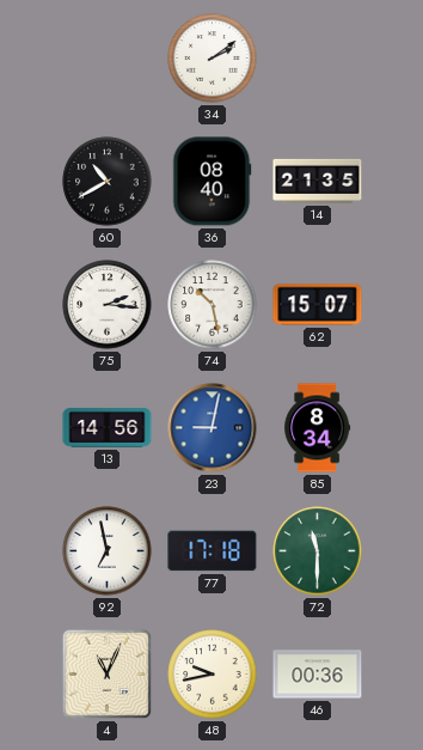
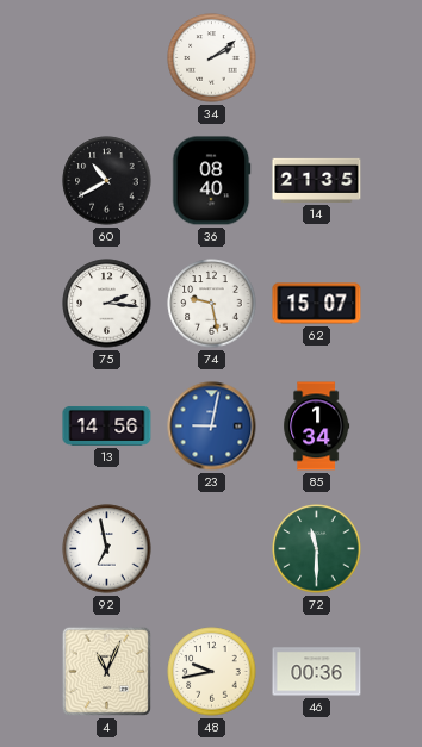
74: 10:28 -> 9:28 (212, 304)
85: 8:34 -> 1:34 (317, 427)
77: 17:18 -> none (213, 551)
